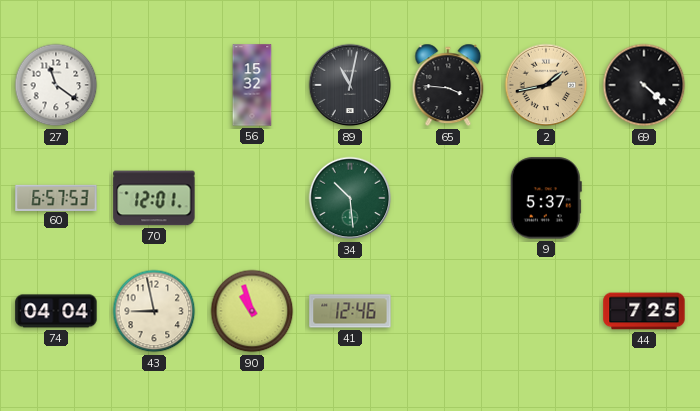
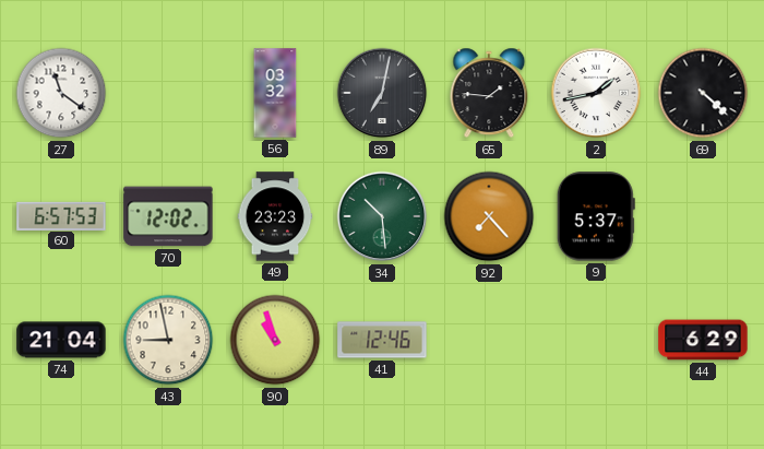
56: 15:32 -> 03:32 (275, 93)
89: 11:02 -> 7:02 (382, 93)
65: 3:46 -> 1:46 (489, 93)
2 dial: champagne -> white (596, 93)
70: 12:01 -> 12:02 (168, 216)
49: none -> 23:23 (275, 216)
92: none -> 7:23 (489, 216)
74: 04:04 -> 21:04 (61, 340)
44: 7:25 -> 6:29 (703, 340)
